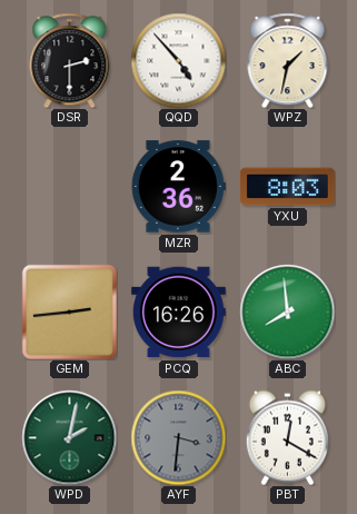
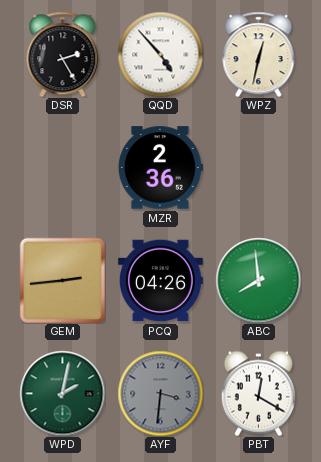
DSR: 2:30 -> 2:25 (63, 54)
WPZ: 1:32 -> 12:32 (259, 54)
YXU: 8:03 -> none (287, 187)
PCQ: 16:26 -> 04:26 (160, 281)
